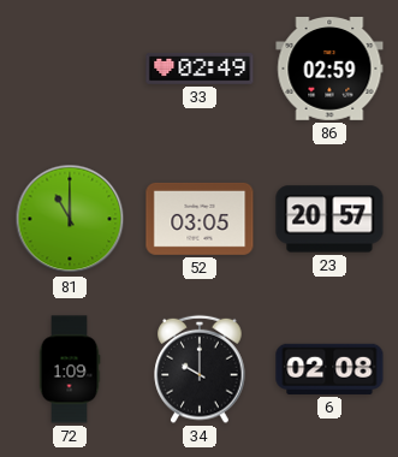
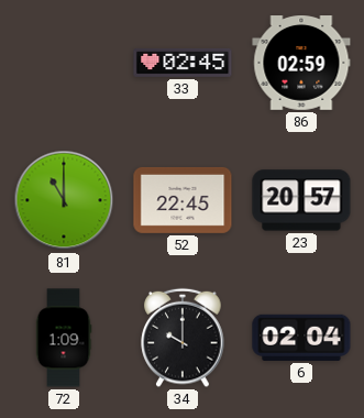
33: 02:49 -> 02:45 (183, 63)
52: 03:05 -> 22:45 (183, 200)
6: 02:08 -> 02:04 (301, 338)
